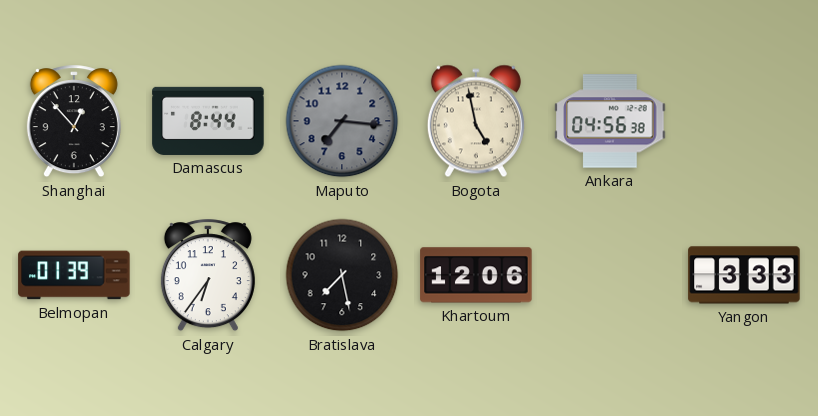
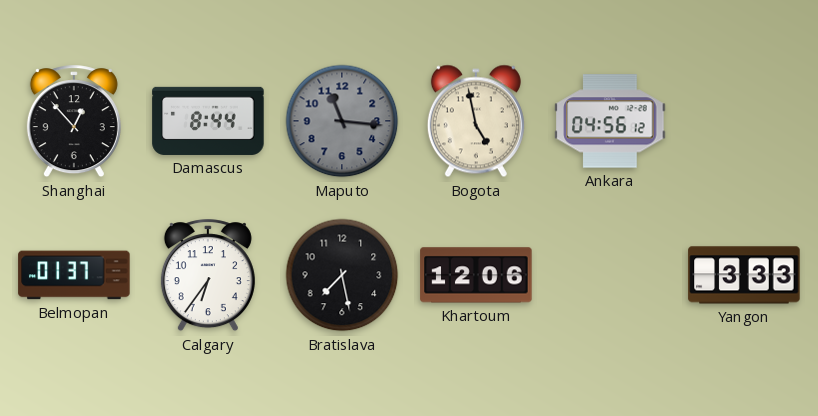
Maputo: 7:16 -> 11:16 (342, 121)
Ankara: 04:56:38 -> 04:56:12 (610, 121)
Belmopan: 01:39 -> 01:37 (74, 275)
